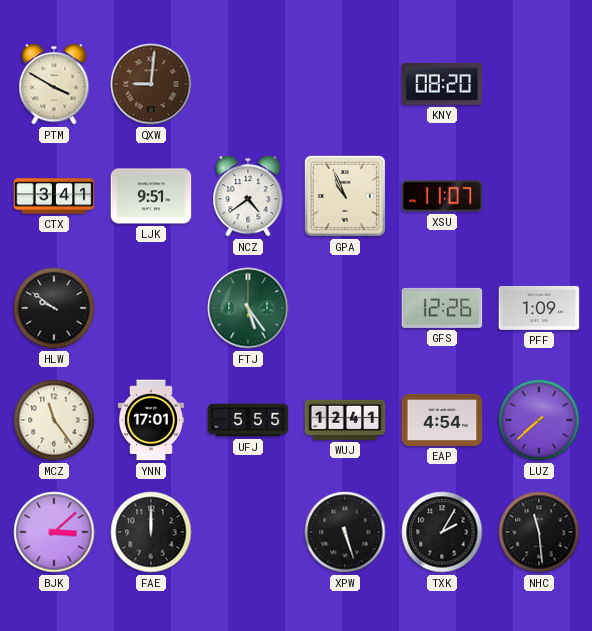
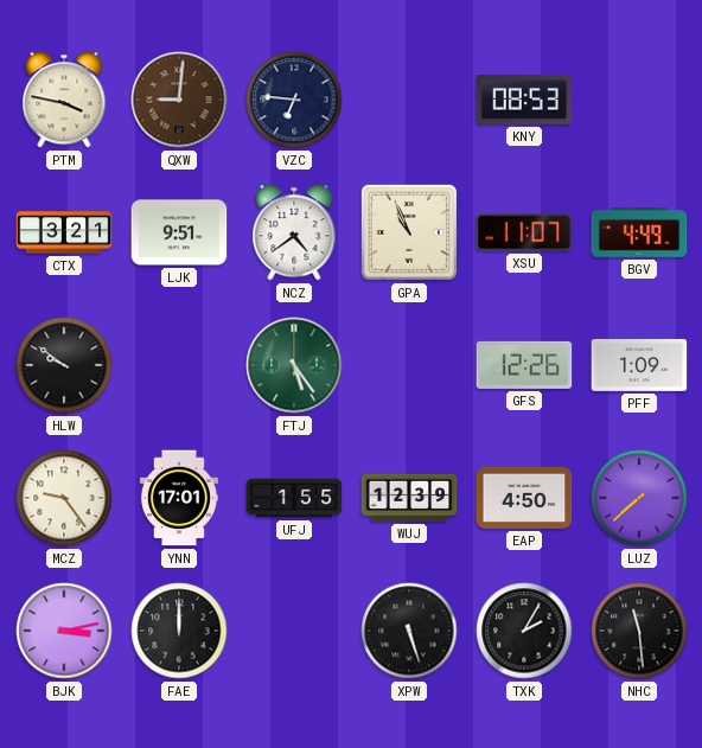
PTM: 3:50 -> 3:47 (64, 100)
VZC: none -> 6:46 (294, 100)
KNY: 08:20 -> 08:53 (524, 100)
CTX: 3:41 -> 3:21 (64, 232)
BGV: none -> 4:49 (639, 234)
MCZ: 11:24 -> 9:24 (64, 498)
UFJ: 5:55 -> 1:55 (294, 498)
WUJ: 12:41 -> 12:39 (409, 498)
EAP: 4:54 -> 4:50 (524, 498)
BJK: 3:08 -> 3:13 (64, 631)
